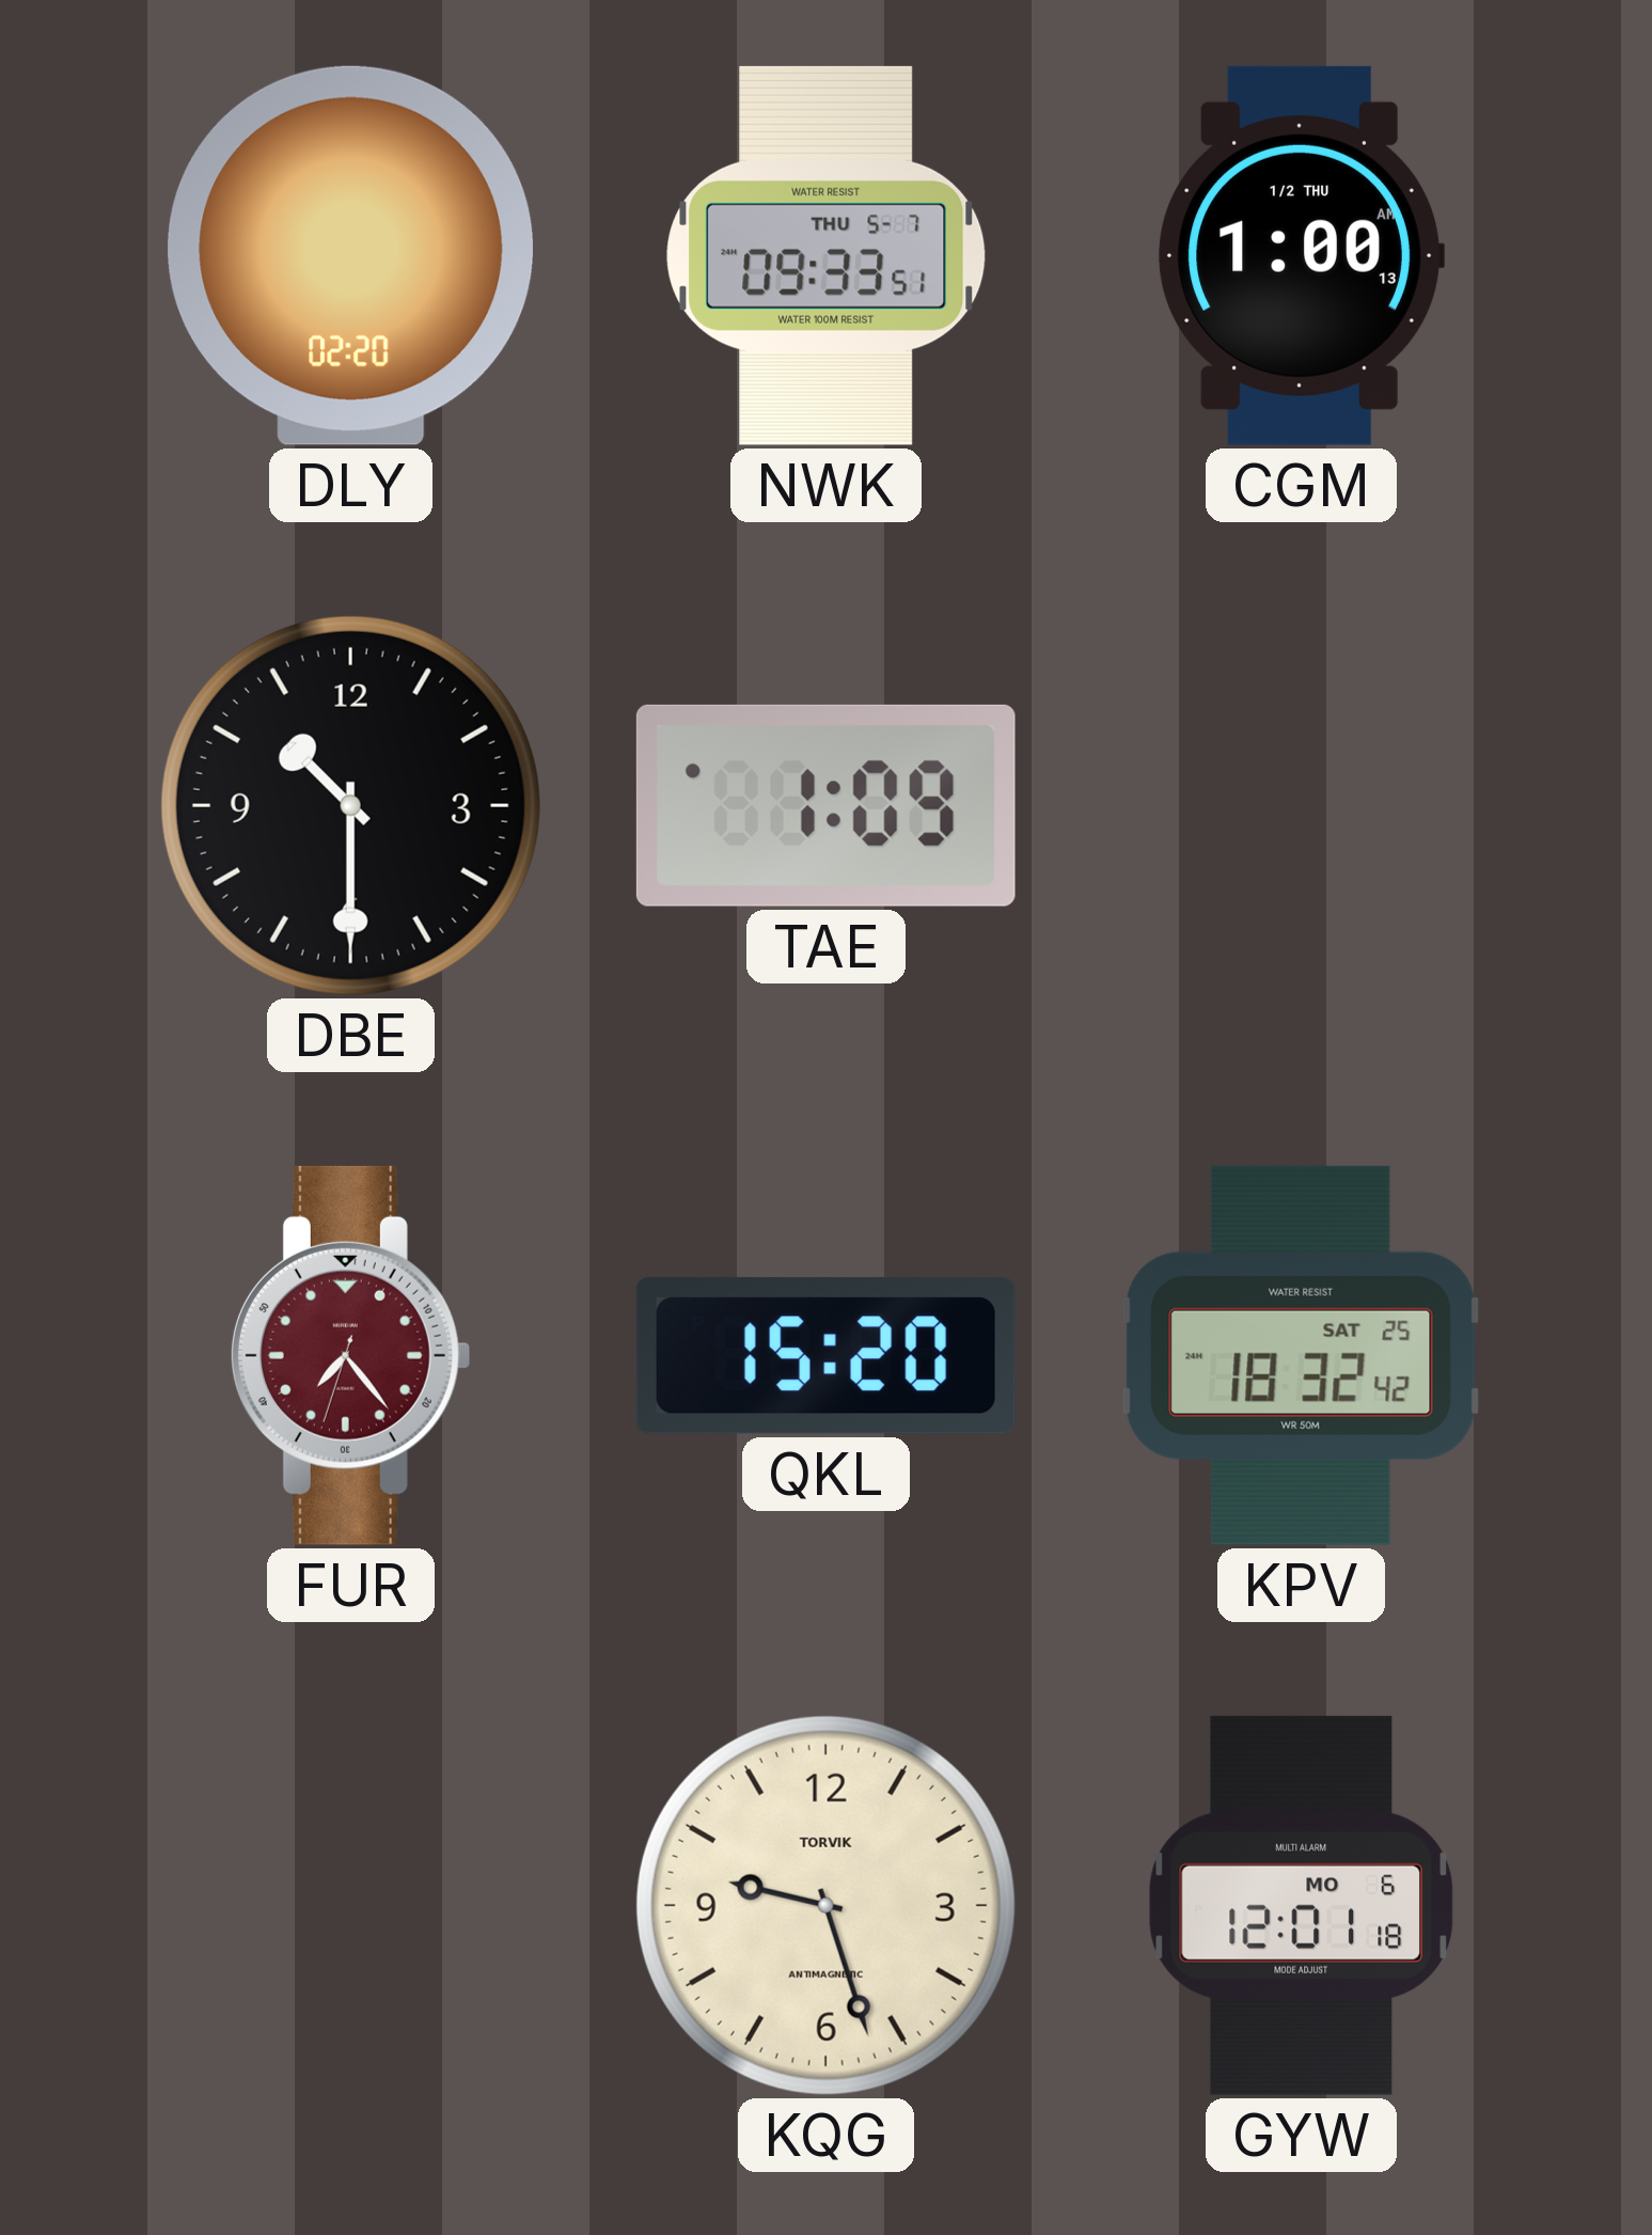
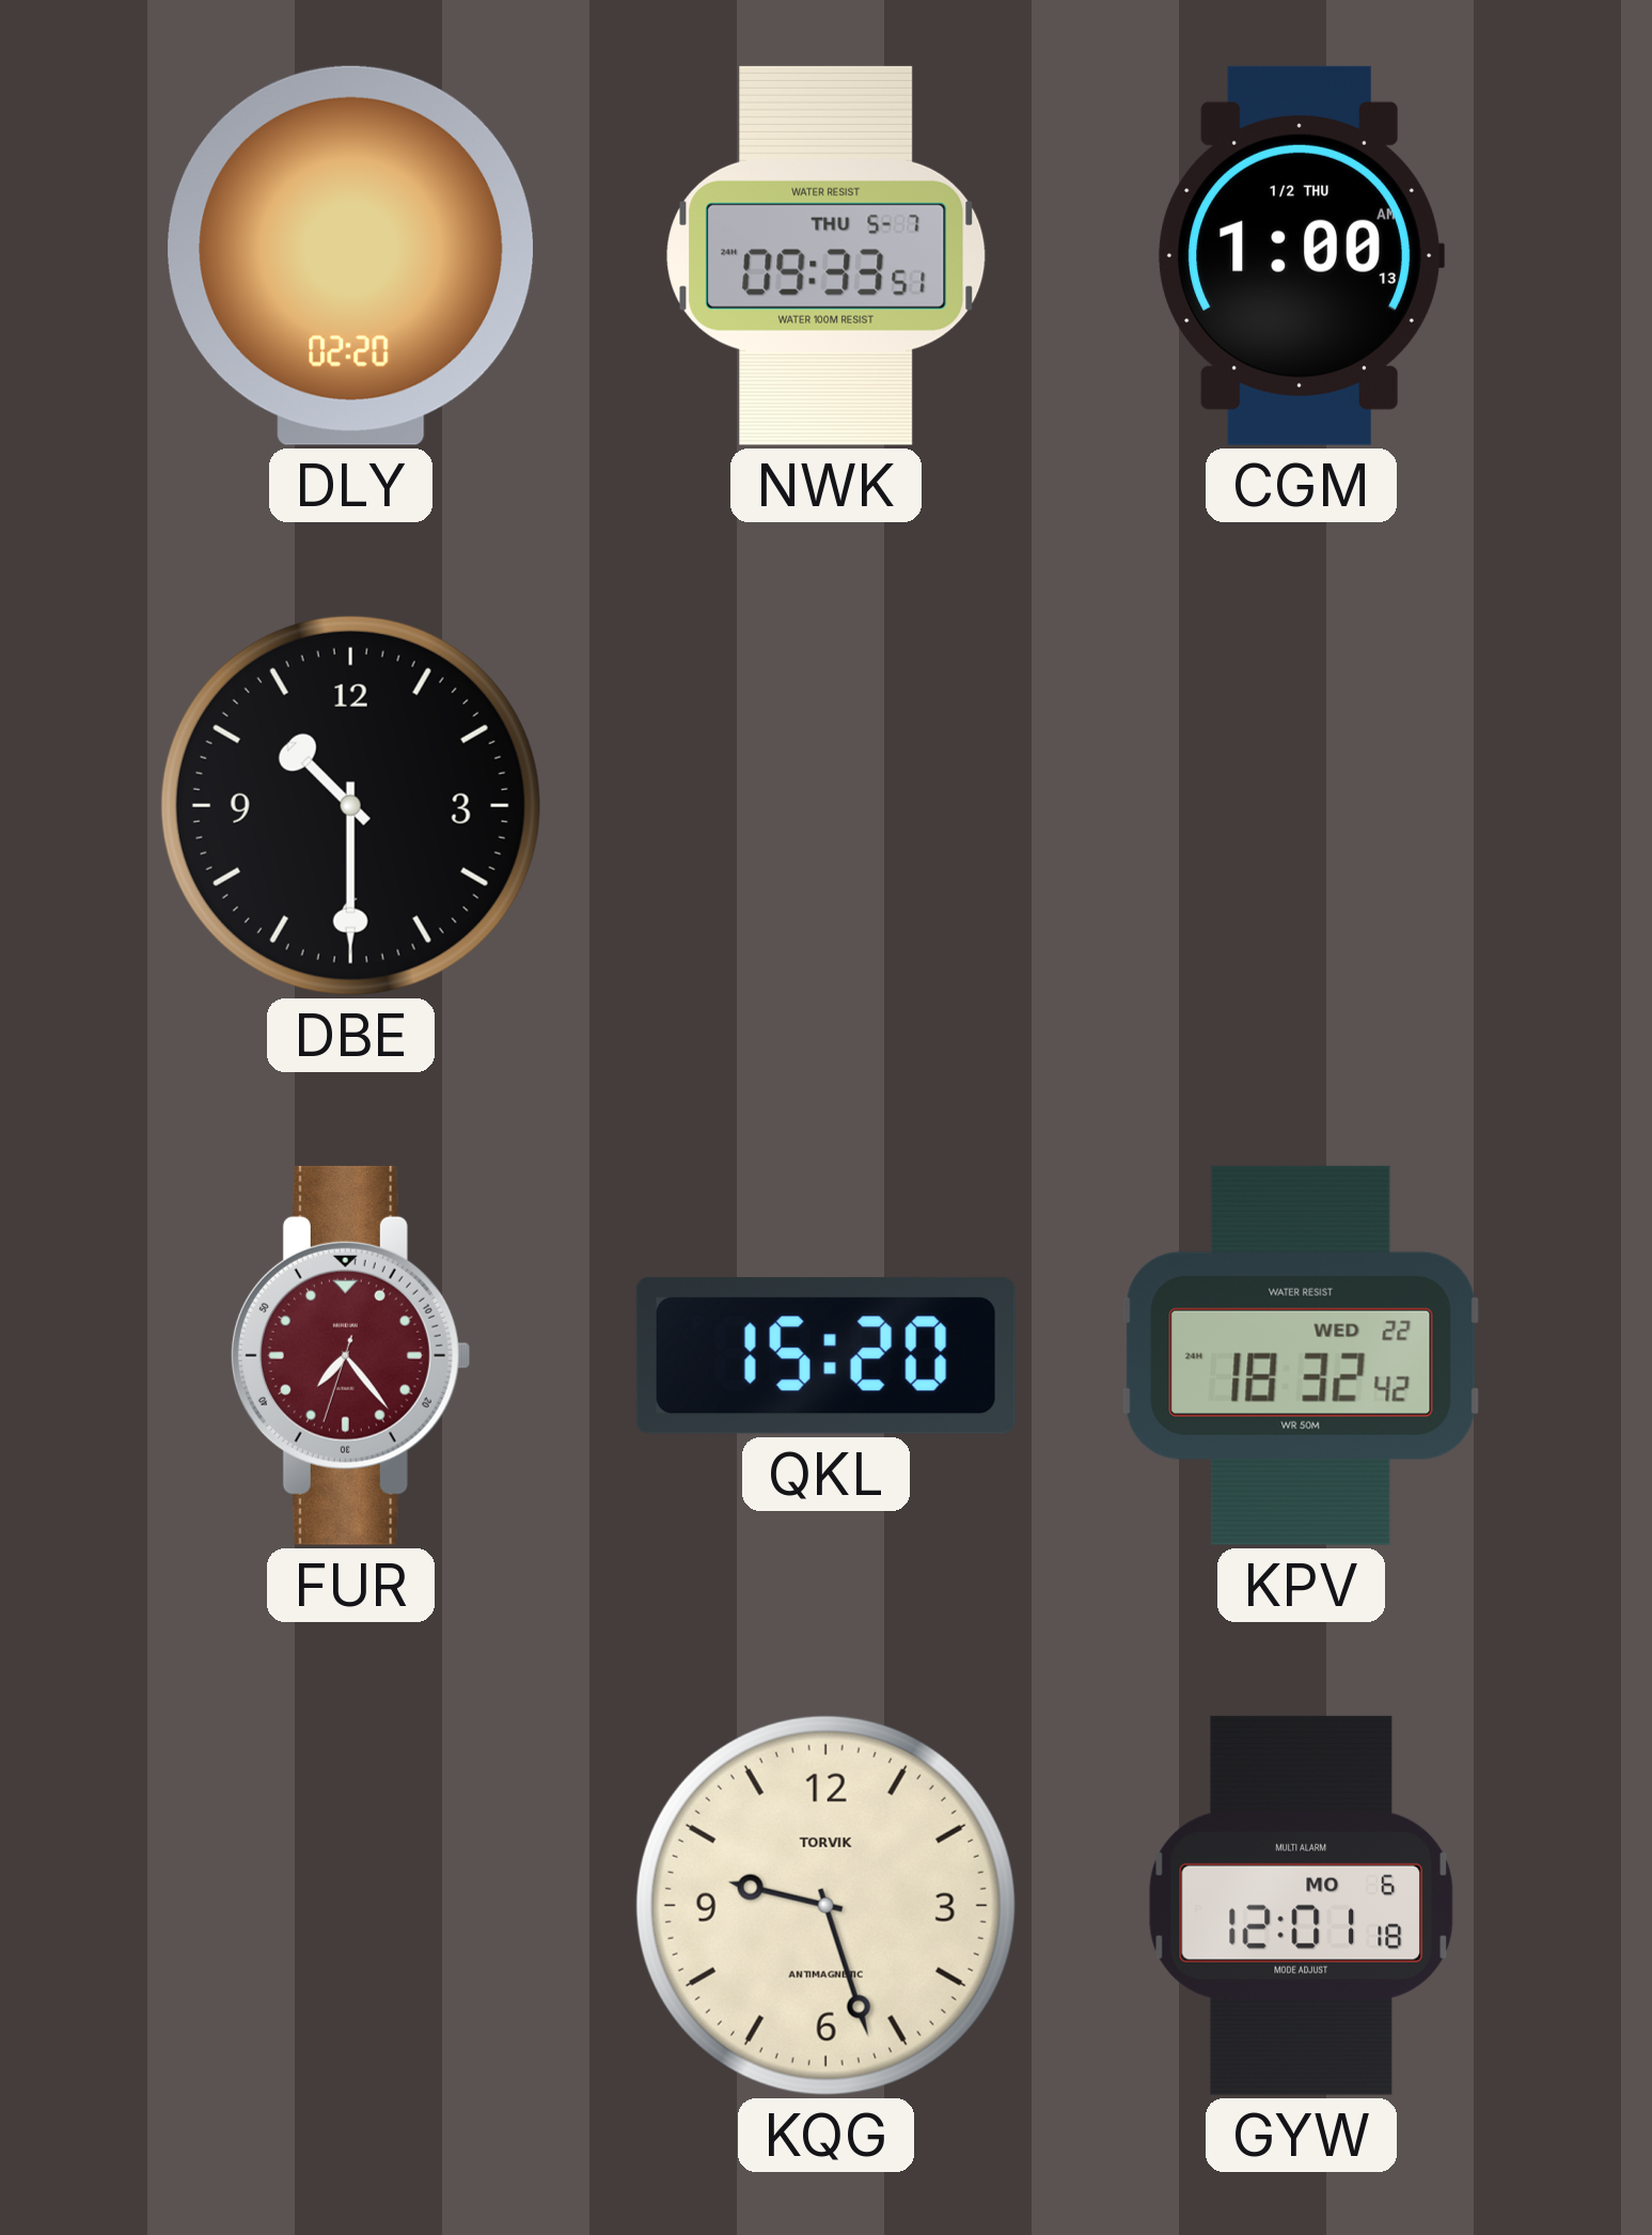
TAE: 1:09 -> none (825, 805)
KPV date: SAT 25 -> WED 22 (1301, 1355)
